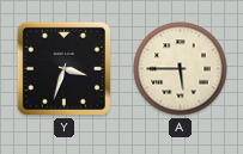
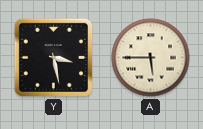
Y: 3:33 -> 3:28 (53, 57)
